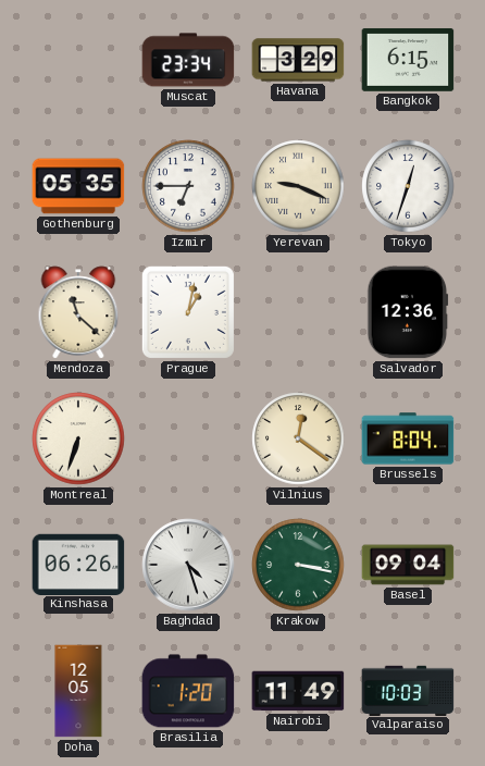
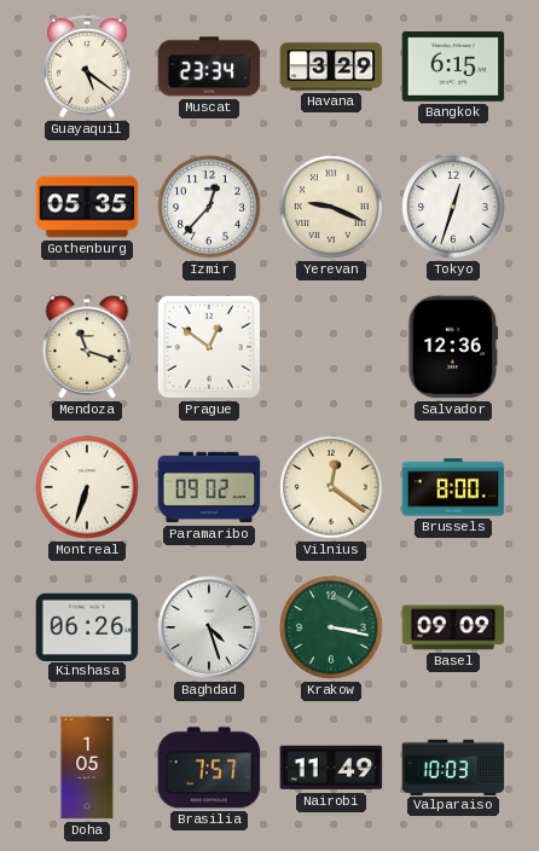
Guayaquil: none -> 5:21 (87, 66)
Izmir: 6:45 -> 12:37 (209, 207)
Mendoza: 11:22 -> 11:18 (87, 347)
Prague: 1:02 -> 12:51 (209, 347)
Paramaribo: none -> 09:02 (209, 487)
Brussels: 8:04 -> 8:00 (453, 487)
Basel: 09:04 -> 09:09 (453, 627)
Doha: 12:05 -> 1:05 (87, 768)
Brasilia: 1:20 -> 7:57 (209, 768)
